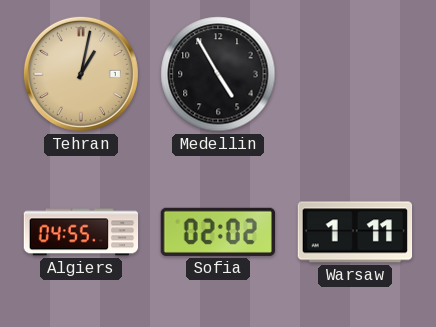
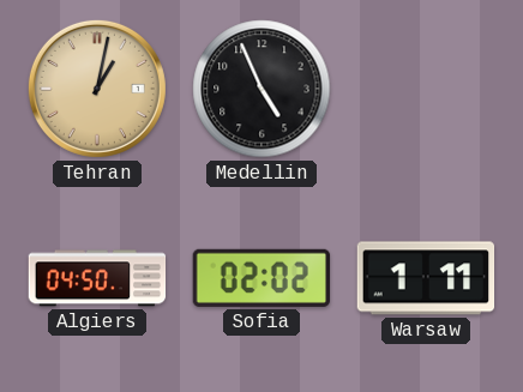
Medellin: 4:55 -> 4:56 (261, 89)
Algiers: 04:55 -> 04:50 (97, 278)
